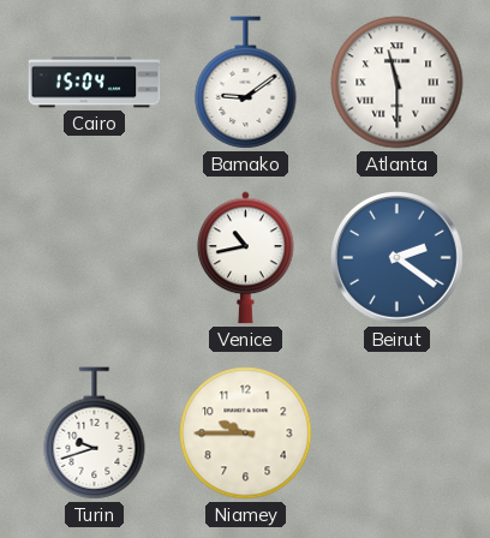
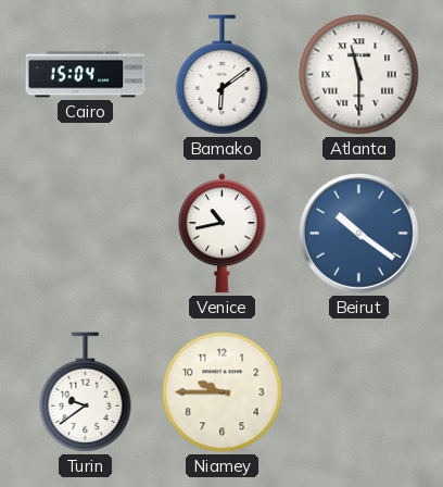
Bamako: 9:09 -> 6:09 (223, 75)
Beirut: 2:21 -> 10:21 (359, 234)
Turin: 9:42 -> 9:39 (86, 392)
